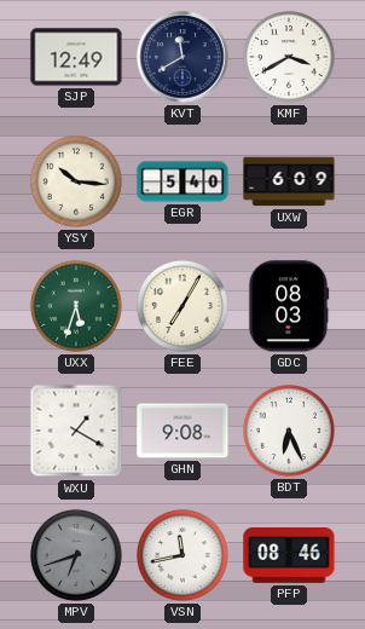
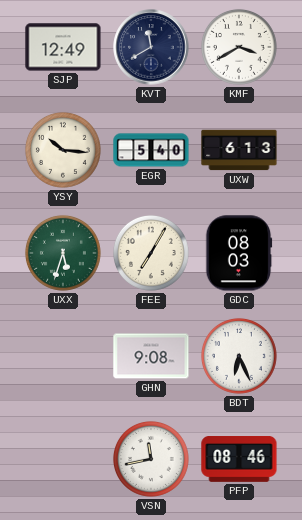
UXW: 6:09 -> 6:13 (239, 150)
WXU: 1:20 -> none (76, 431)
MPV: 6:42 -> none (76, 555)
